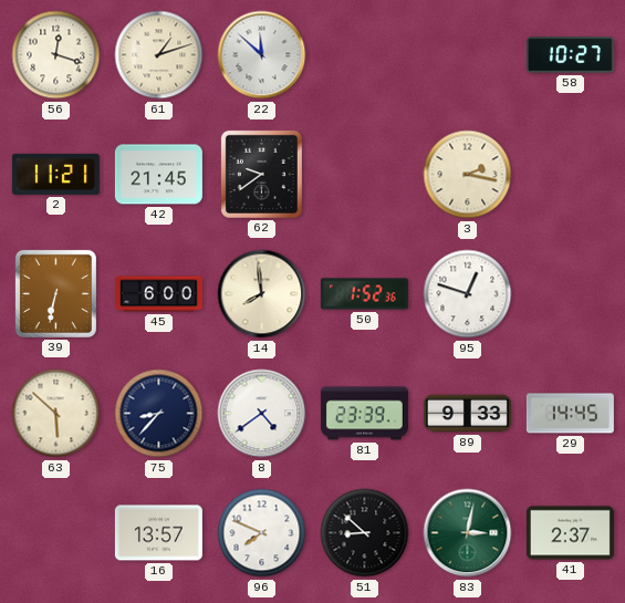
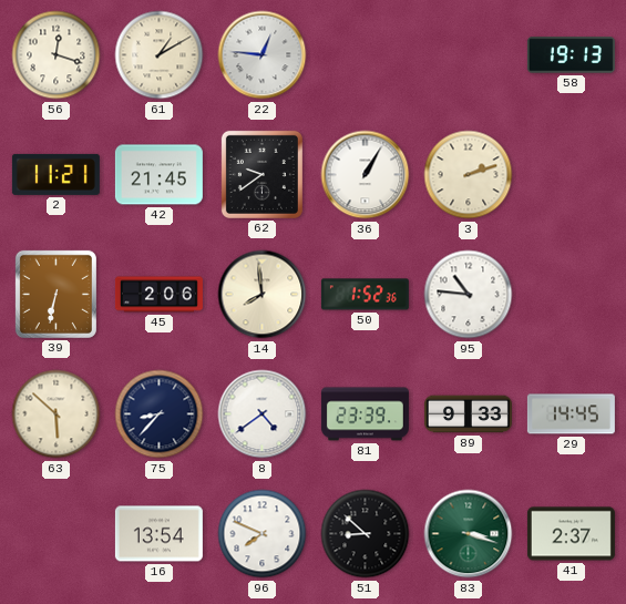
61: 1:12 -> 1:10 (160, 55)
22: 11:52 -> 12:46 (263, 55)
58: 10:27 -> 19:13 (571, 55)
36: none -> 1:05 (366, 175)
3: 2:17 -> 2:12 (469, 175)
45: 6:00 -> 2:06 (158, 295)
95: 12:48 -> 10:46 (469, 295)
16: 13:57 -> 13:54 (158, 534)
83: 3:02 -> 3:18 (469, 534)
